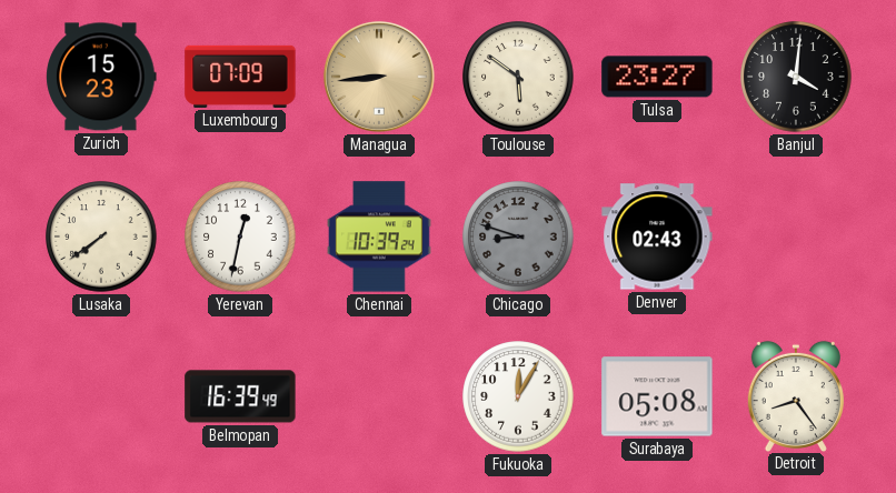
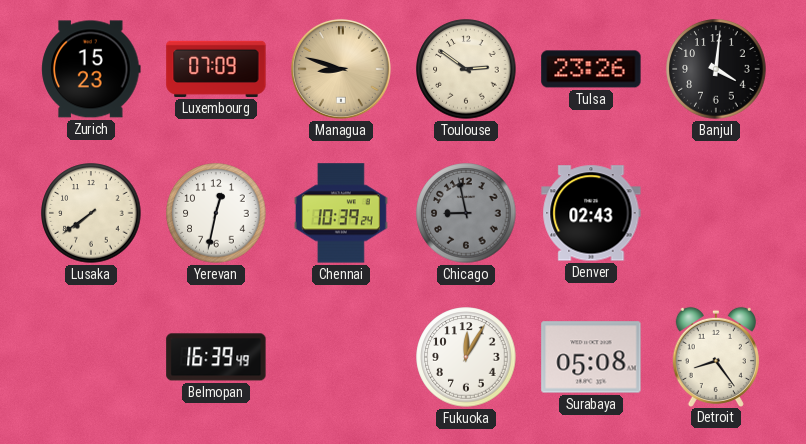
Managua: 8:44 -> 8:48 (341, 69)
Toulouse: 5:51 -> 2:51 (466, 69)
Tulsa: 23:27 -> 23:26 (591, 69)
Chicago: 8:48 -> 8:58 (466, 213)
